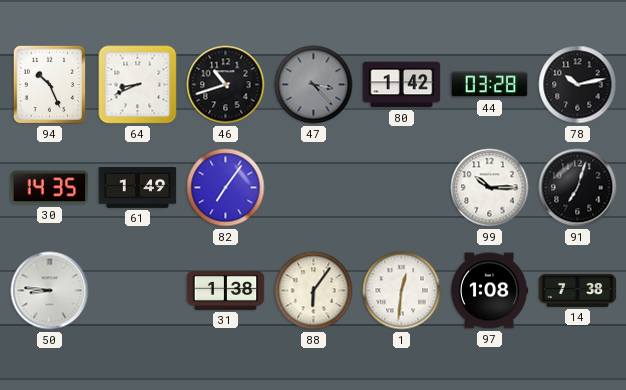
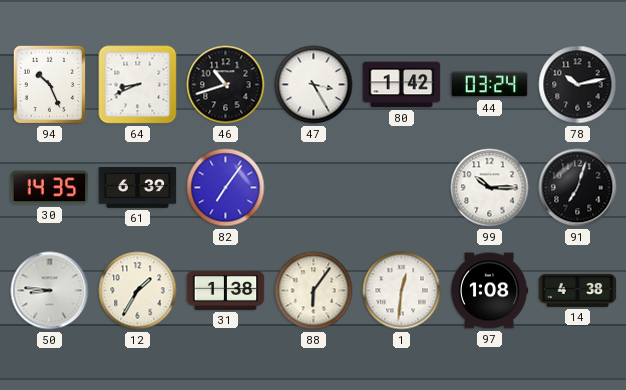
47: 3:23 -> 3:25 (314, 85)
47 dial: grey -> white (314, 85)
44: 03:28 -> 03:24 (490, 85)
61: 1:49 -> 6:39 (138, 188)
12: none -> 1:35 (138, 291)
14: 7:38 -> 4:38 (578, 290)
